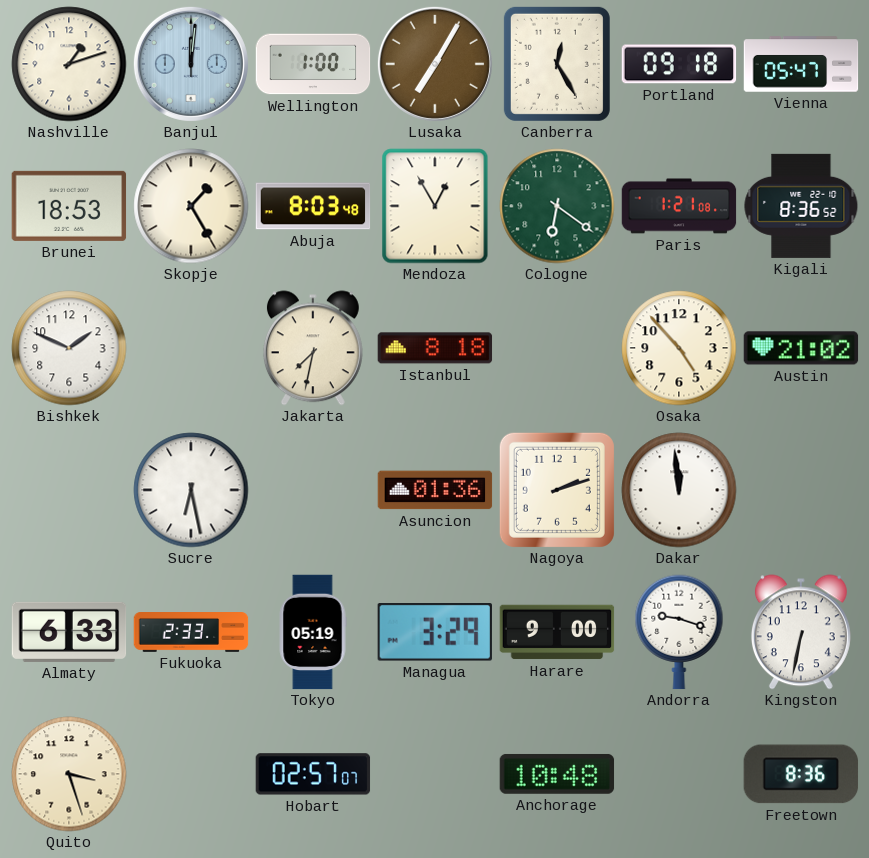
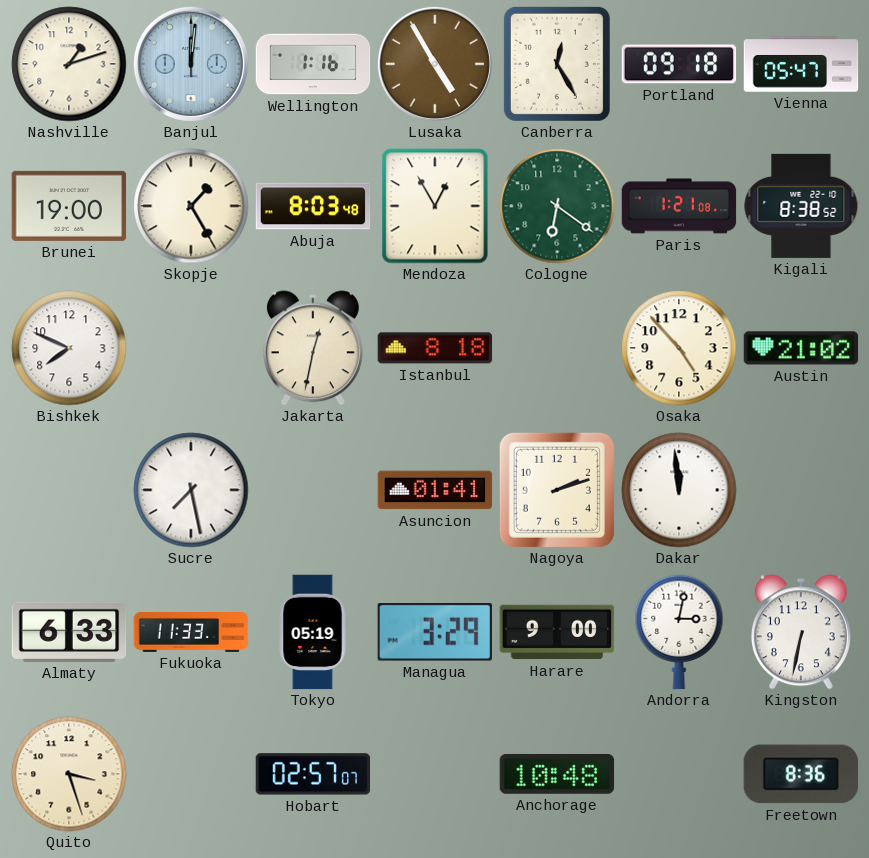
Wellington: 1:00 -> 1:16 (313, 64)
Lusaka: 7:05 -> 4:55 (435, 64)
Brunei: 18:53 -> 19:00 (69, 206)
Kigali: 8:36 -> 8:38 (801, 206)
Bishkek: 1:49 -> 7:49 (69, 348)
Jakarta: 7:32 -> 12:32 (313, 348)
Sucre: 6:28 -> 7:28 (191, 490)
Asuncion: 01:36 -> 01:41 (435, 490)
Fukuoka: 2:33 -> 11:33 (191, 633)
Andorra: 9:18 -> 3:02 (679, 632)
